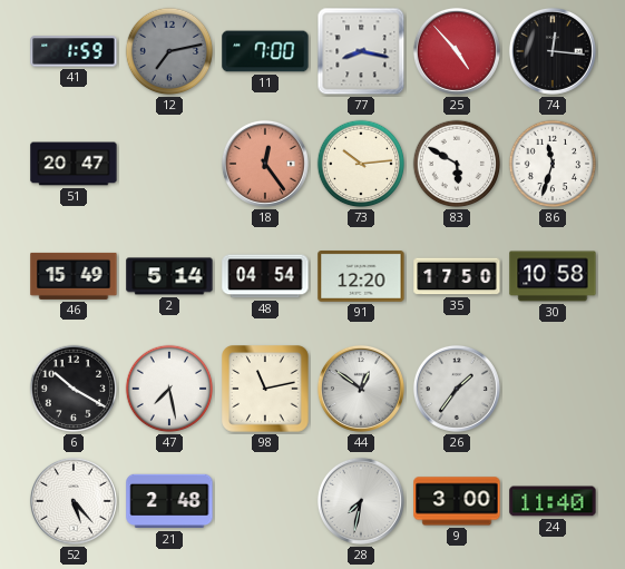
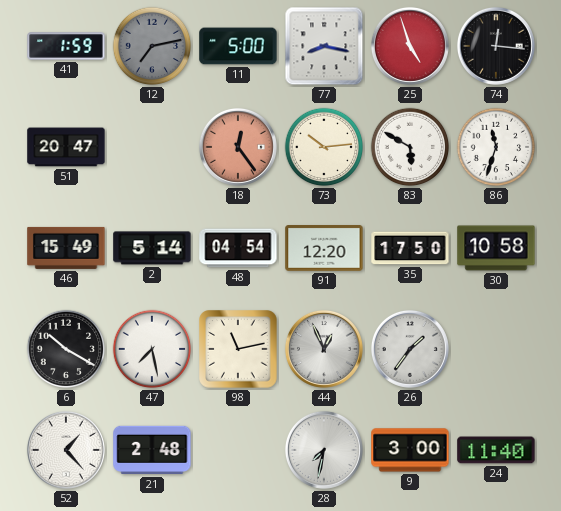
11: 7:00 -> 5:00 (238, 46)
25: 4:53 -> 4:57 (410, 46)
44: 12:51 -> 12:56 (324, 349)
52: 5:23 -> 1:23 (66, 450)
